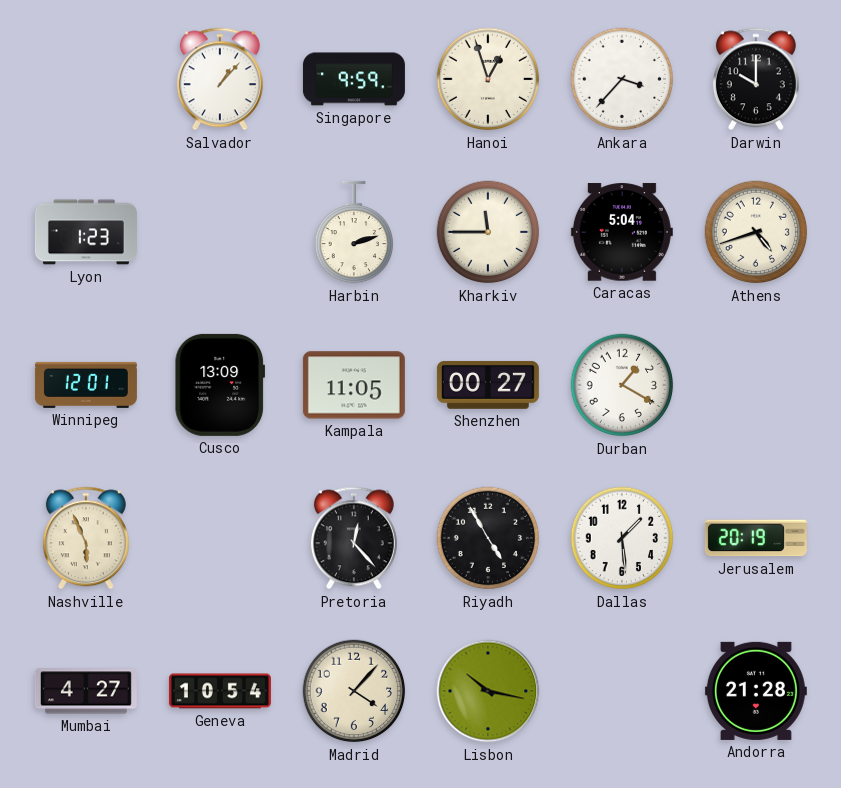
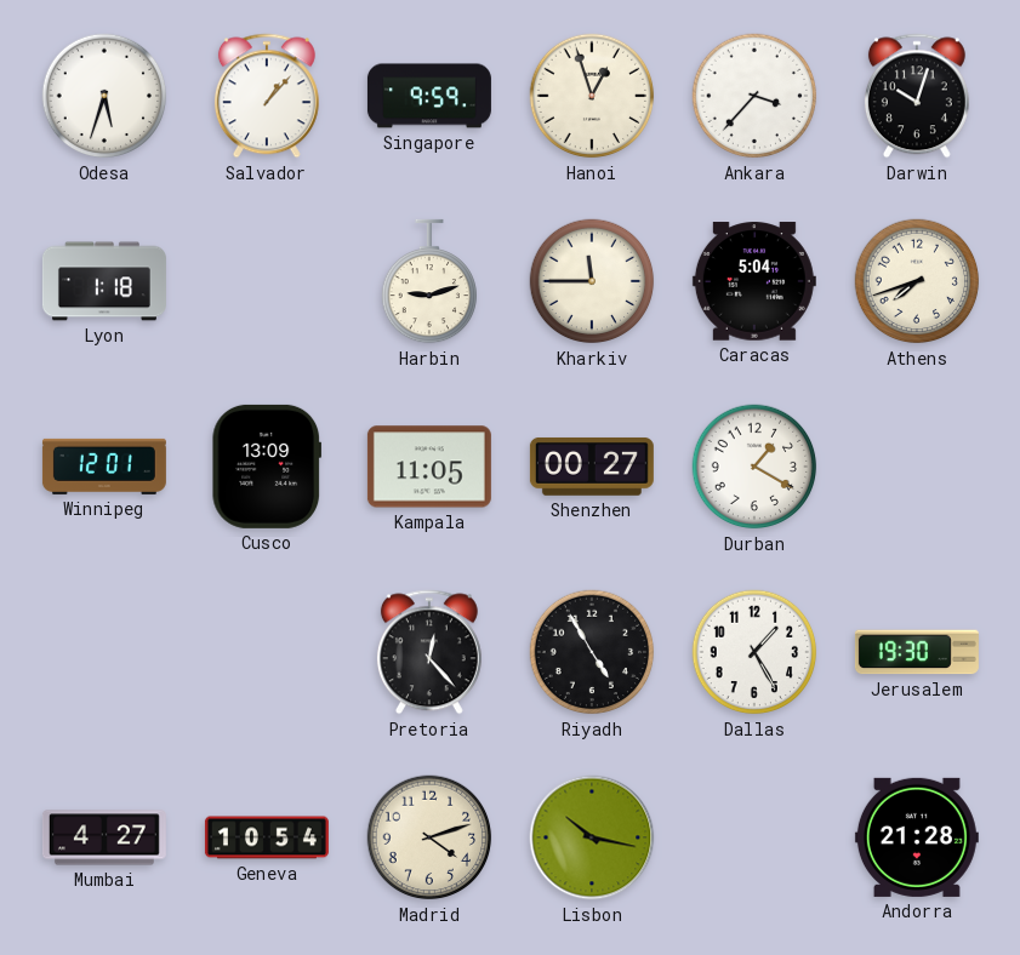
Odesa: none -> 5:33 (104, 96)
Darwin: 10:00 -> 10:03 (917, 96)
Lyon: 1:23 -> 1:18 (104, 281)
Harbin: 2:12 -> 9:12 (428, 281)
Athens: 4:42 -> 7:42 (917, 281)
Nashville: 5:56 -> none (86, 538)
Dallas: 1:29 -> 1:25 (754, 652)
Jerusalem: 20:19 -> 19:30 (917, 652)
Madrid: 4:07 -> 4:12 (429, 837)
